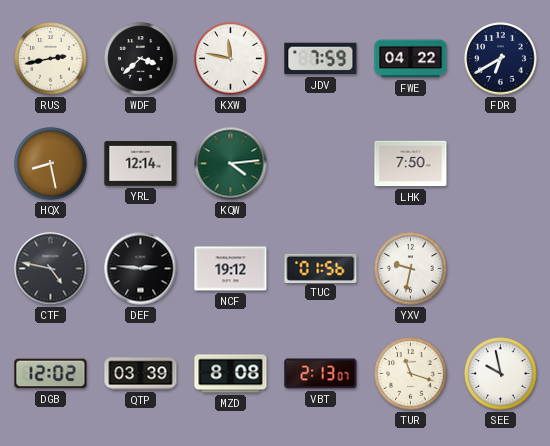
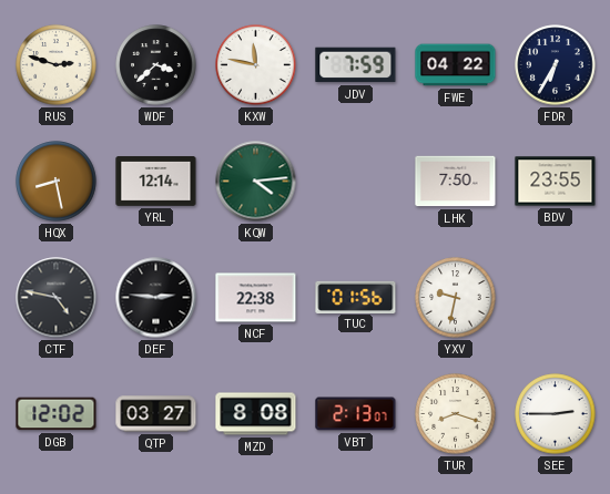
RUS: 2:43 -> 2:48 (57, 65)
FDR: 6:40 -> 6:35 (556, 65)
BDV: none -> 23:55 (556, 182)
NCF: 19:12 -> 22:38 (256, 298)
QTP: 03:39 -> 03:27 (156, 414)
TUR: 11:18 -> 8:18 (456, 414)
SEE: 9:58 -> 2:45 (556, 414)
